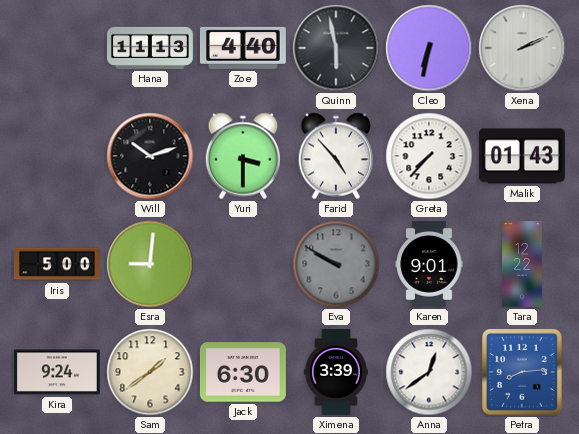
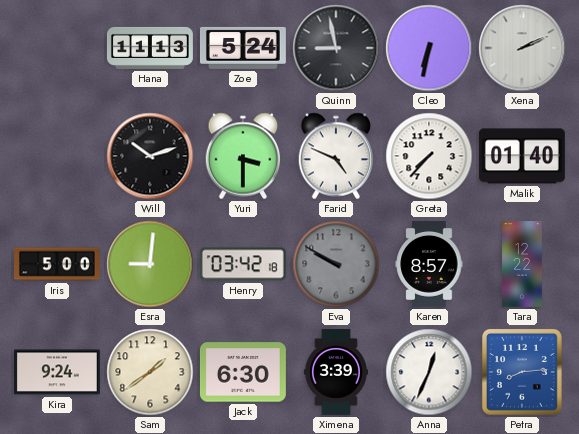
Zoe: 4:40 -> 5:24 (243, 48)
Quinn: 5:58 -> 8:58 (336, 48)
Farid: 4:53 -> 4:49 (336, 156)
Malik: 01:43 -> 01:40 (522, 156)
Henry: none -> 03:42 (243, 264)
Karen: 9:01 -> 8:57 (429, 264)
Anna: 12:39 -> 12:34 (429, 372)
